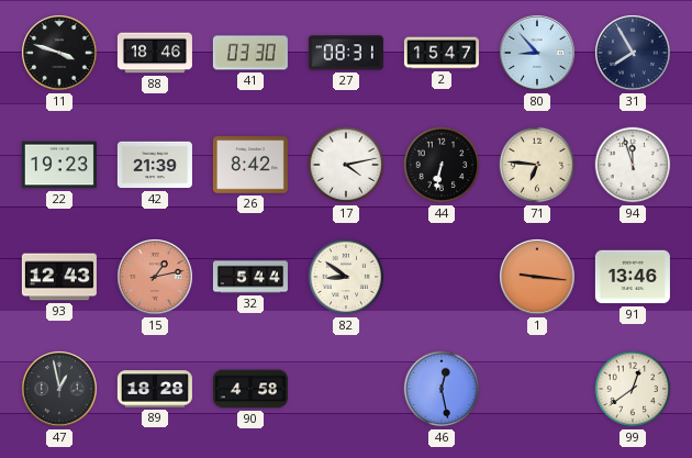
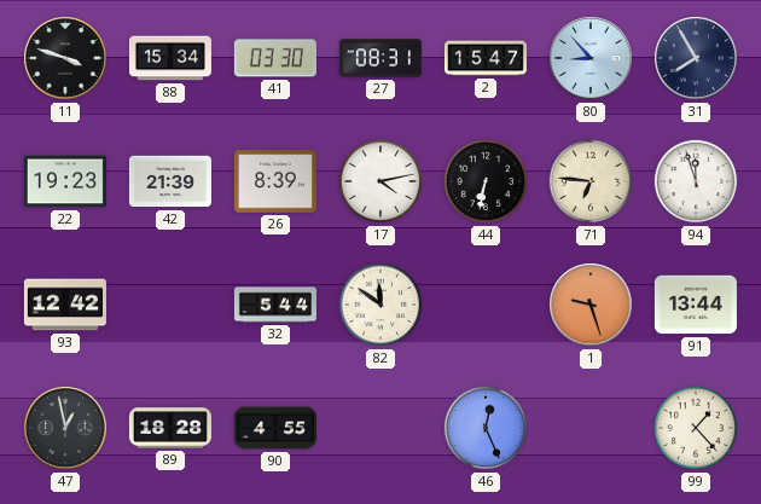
88: 18:46 -> 15:34 (170, 58)
26: 8:42 -> 8:39 (275, 181)
93: 12:43 -> 12:42 (65, 305)
15: 1:13 -> none (155, 277)
82: 8:51 -> 11:51 (380, 305)
1: 9:16 -> 9:27 (591, 305)
91: 13:46 -> 13:44 (696, 305)
90: 4:58 -> 4:55 (275, 428)
46: 12:28 -> 12:26 (486, 428)
99: 12:39 -> 1:23 (696, 428)
